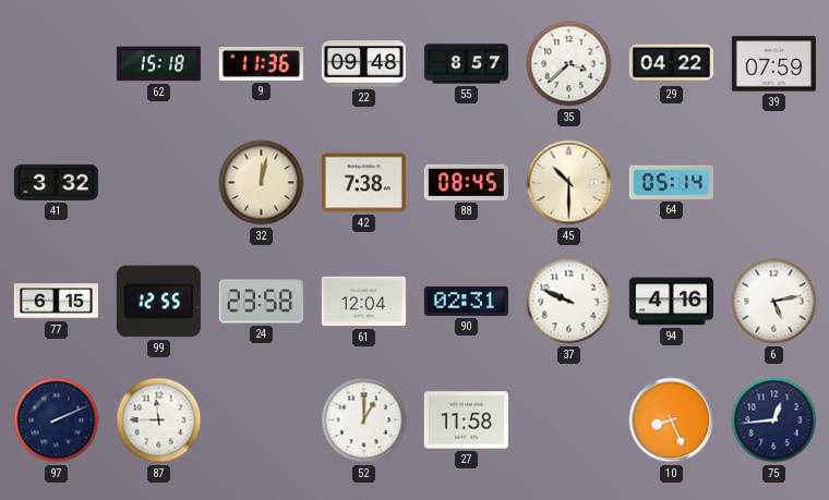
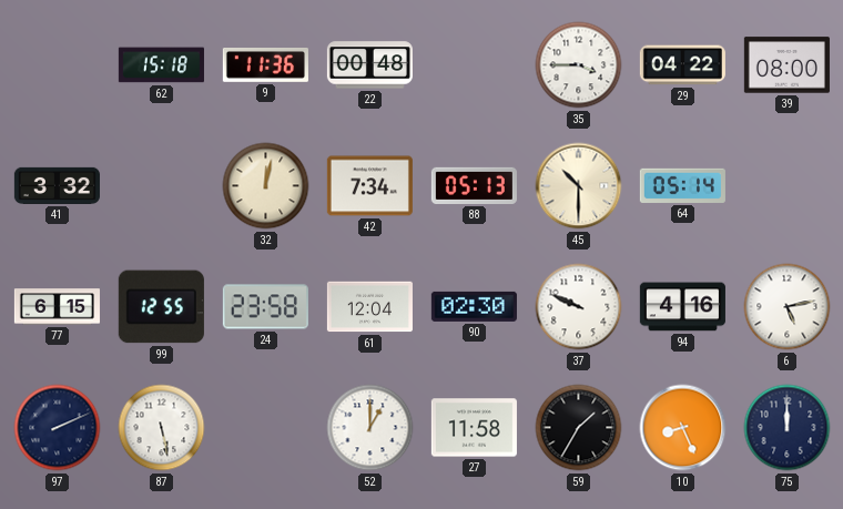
22: 09:48 -> 00:48 (369, 65)
55: 8:57 -> none (466, 64)
35: 3:38 -> 3:45 (579, 65)
39: 07:59 -> 08:00 (786, 65)
42: 7:38 -> 7:34 (369, 186)
88: 08:45 -> 05:13 (474, 185)
90: 02:31 -> 02:30 (474, 306)
87: 11:45 -> 5:28 (162, 428)
59: none -> 1:35 (579, 428)
75: 12:44 -> 12:00 (788, 428)
